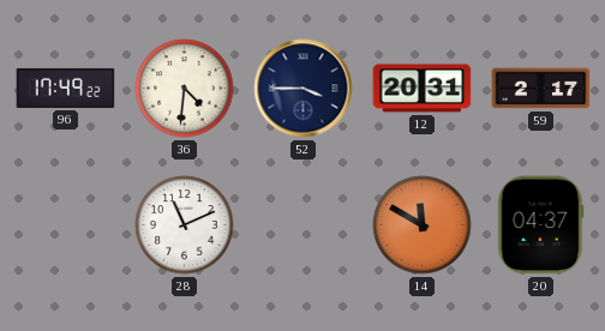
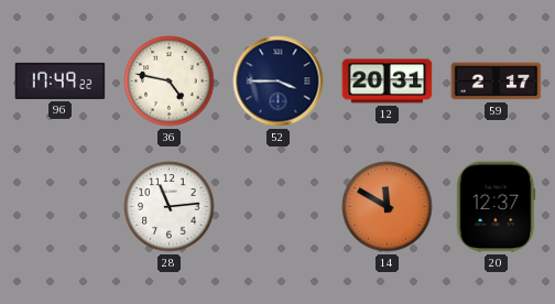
36: 4:31 -> 4:47 (170, 82)
28: 11:11 -> 11:14 (170, 207)
20: 04:37 -> 12:37 (496, 207)
